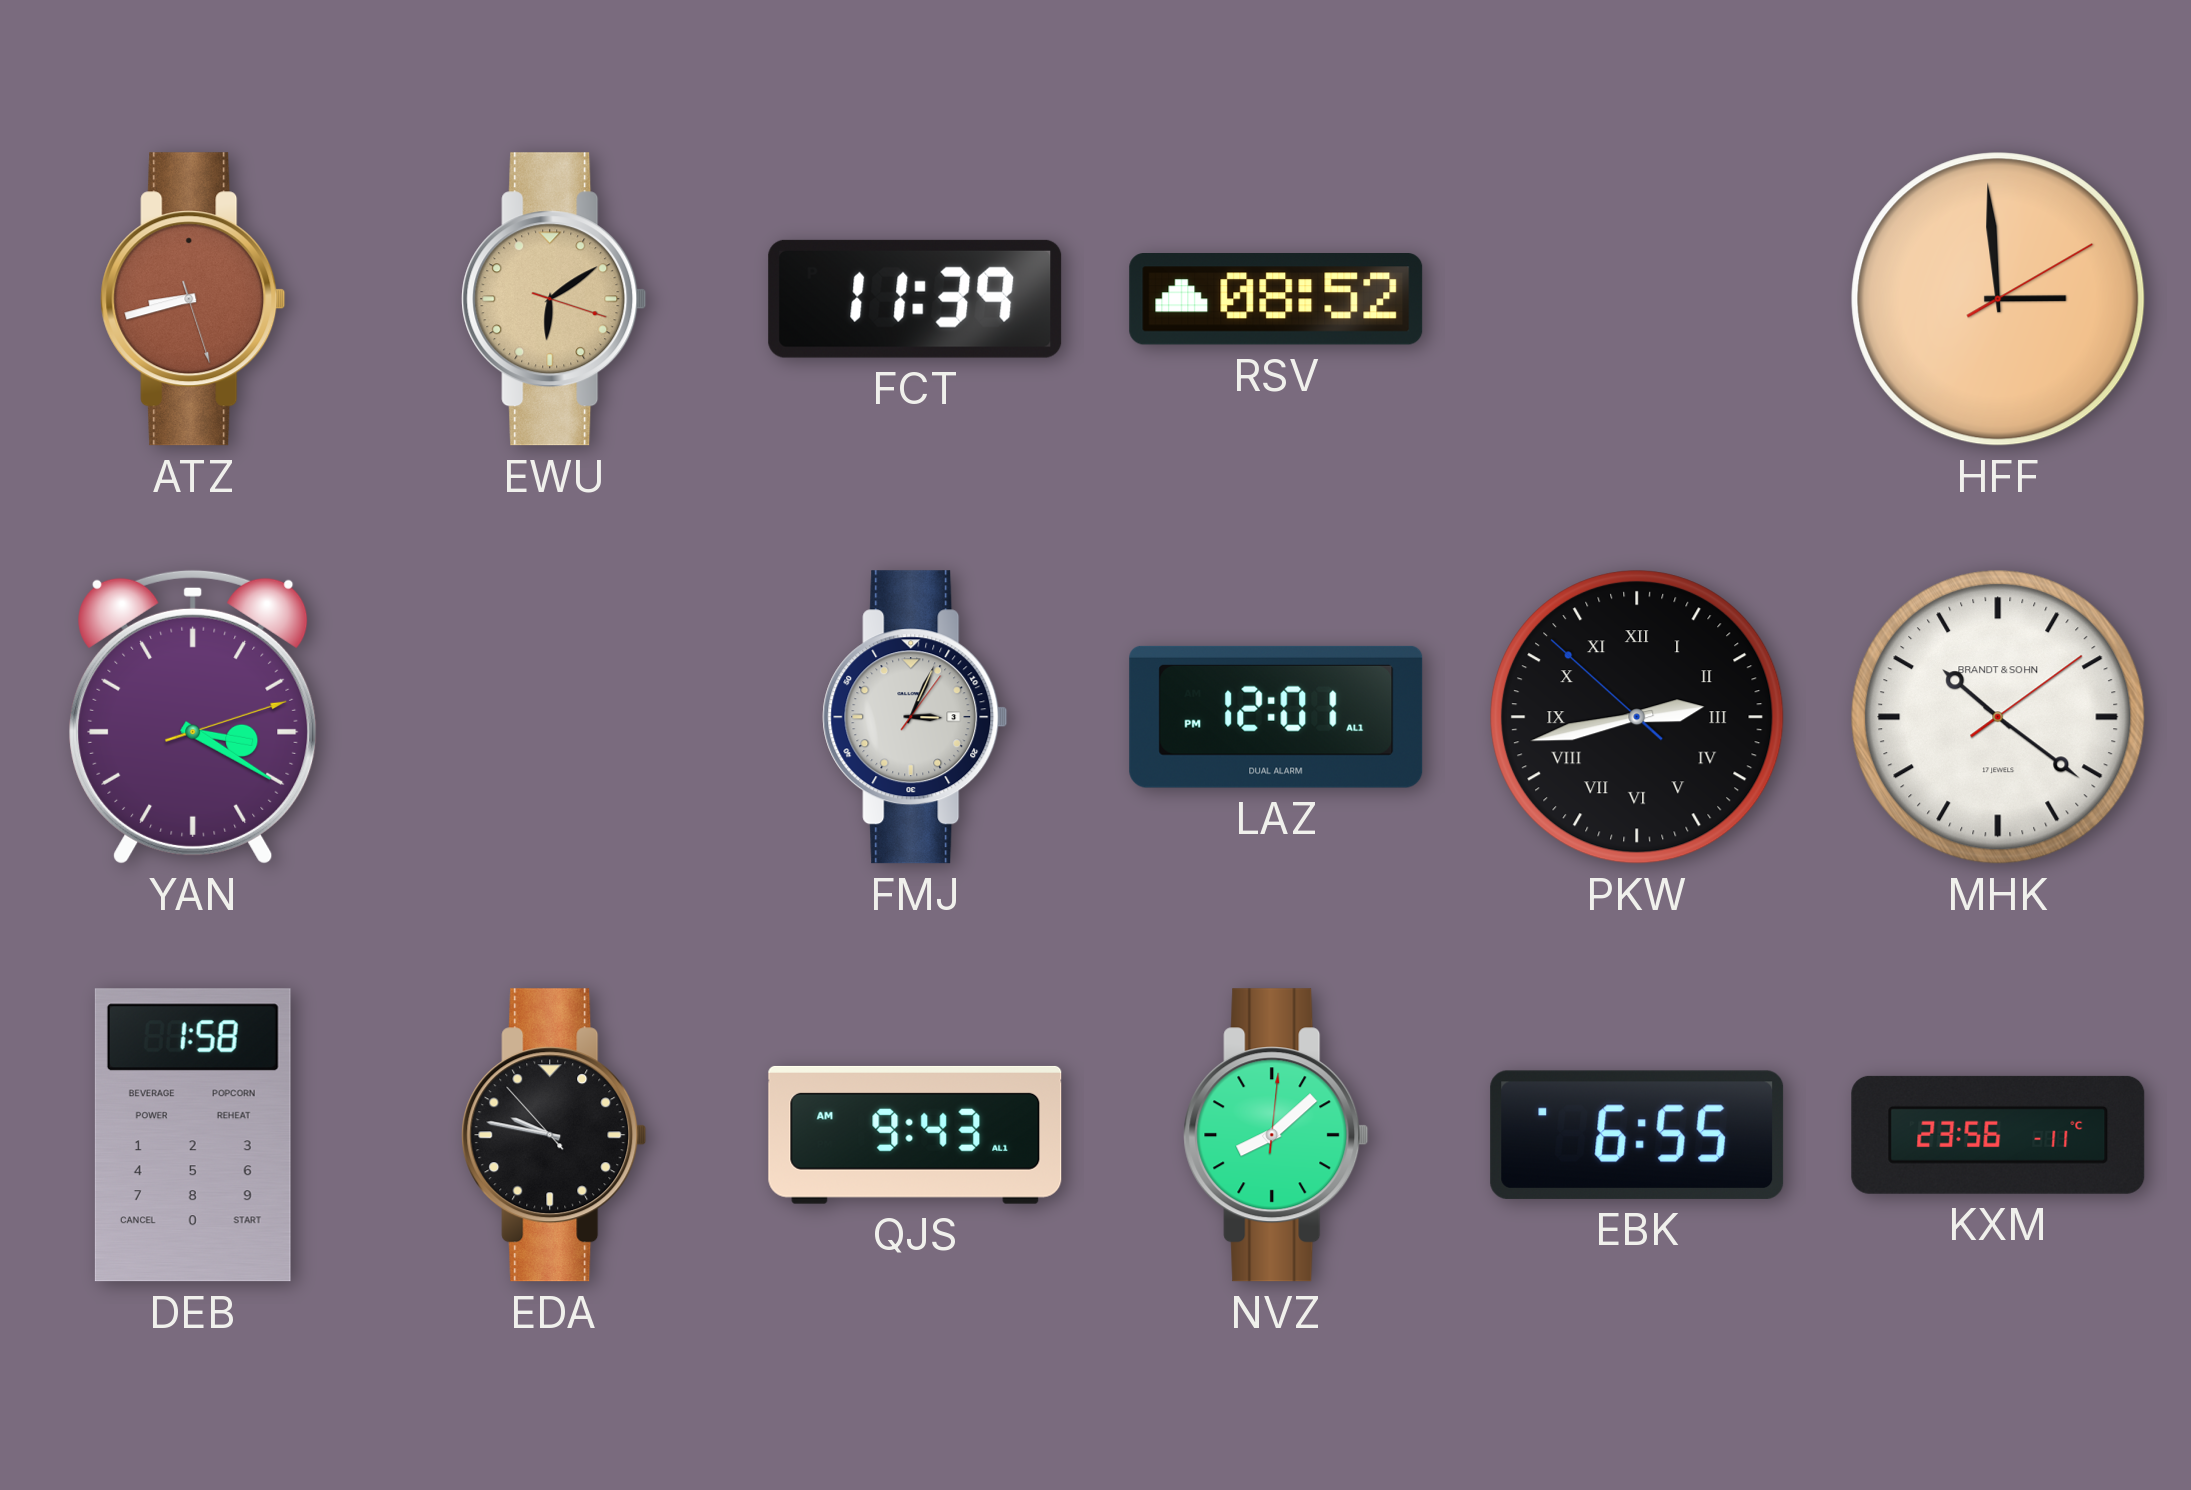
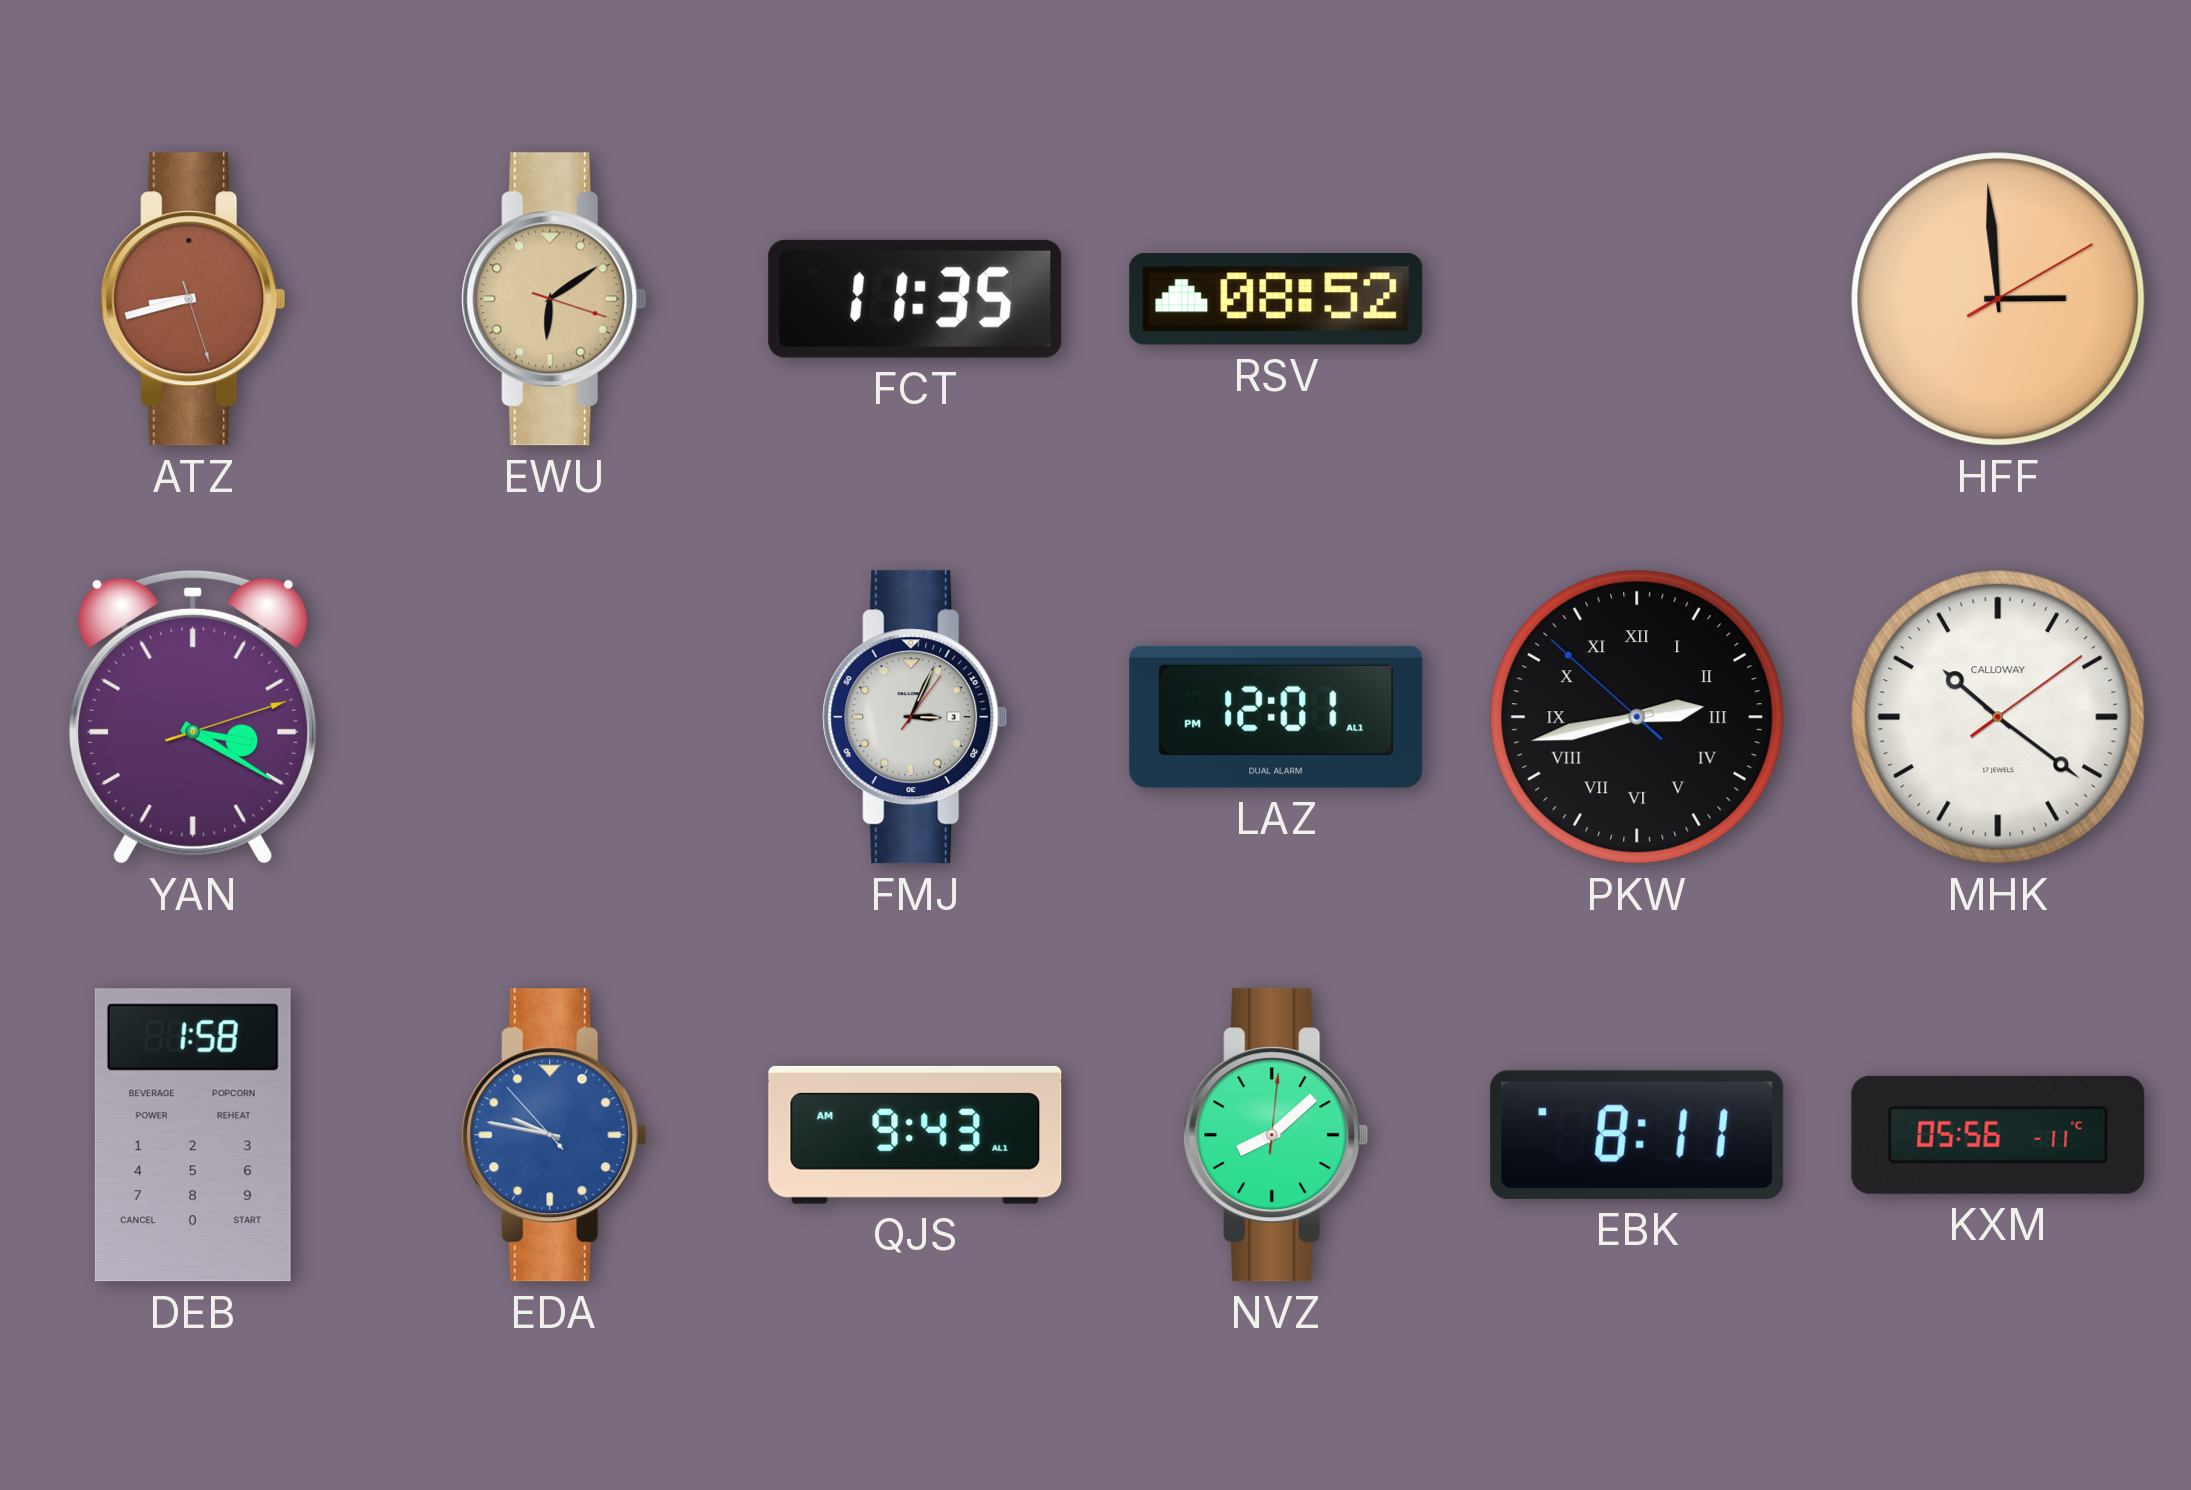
FCT: 11:39 -> 11:35 (915, 299)
MHK brand: BRANDT & SOHN -> CALLOWAY (1998, 717)
EDA dial: black -> blue (554, 1135)
EBK: 6:55 -> 8:11 (1637, 1135)
KXM: 23:56 -> 05:56 (1998, 1135)
